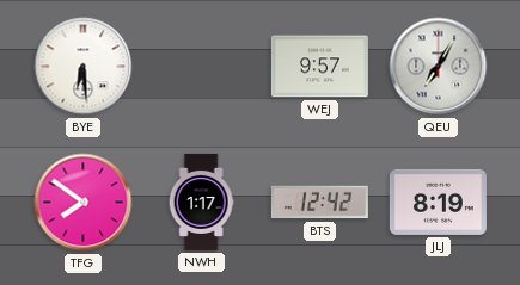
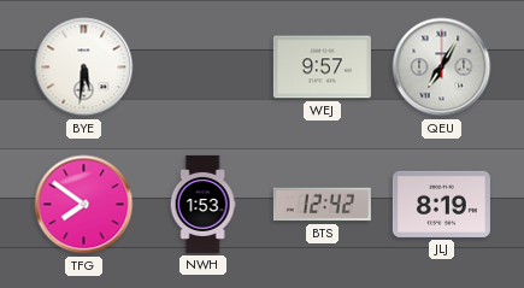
BYE: 6:29 -> 5:31 (84, 67)
NWH: 1:17 -> 1:53 (202, 204)
